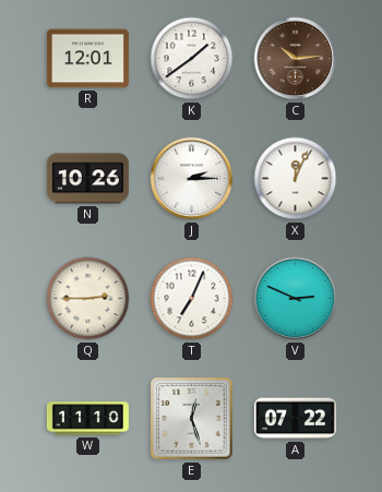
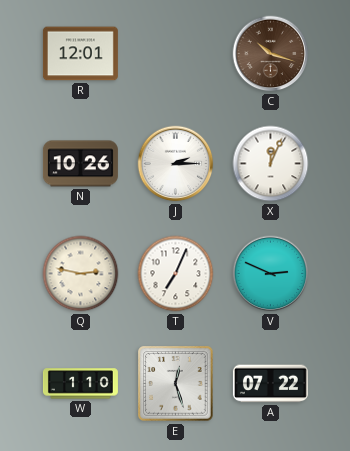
K: 1:39 -> none (192, 59)
C: 10:14 -> 10:18 (271, 54)
Q: 2:45 -> 2:47 (81, 274)
W: 11:10 -> 1:10 (80, 384)
